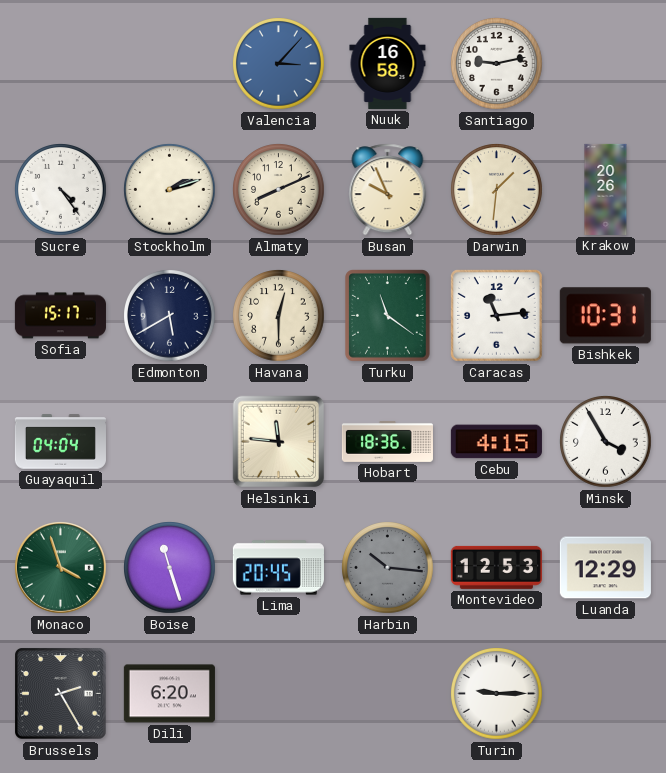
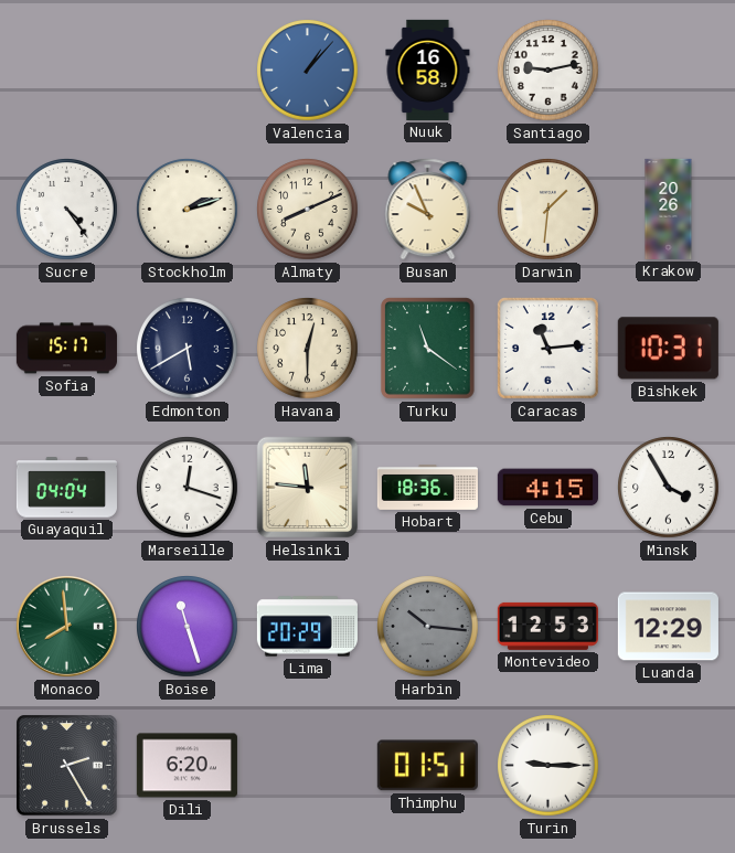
Valencia: 3:07 -> 1:07 (308, 71)
Marseille: none -> 12:18 (188, 488)
Monaco: 3:57 -> 7:59 (67, 627)
Lima: 20:45 -> 20:29 (307, 627)
Thimphu: none -> 01:51 (427, 766)
